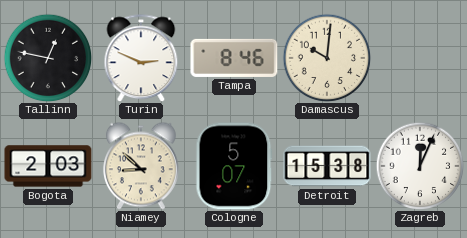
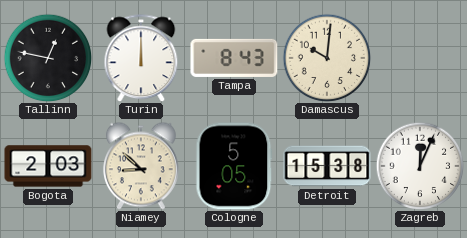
Turin: 2:49 -> 12:00 (141, 58)
Tampa: 8:46 -> 8:43 (234, 58)
Cologne: 5:07 -> 5:05 (234, 166)
